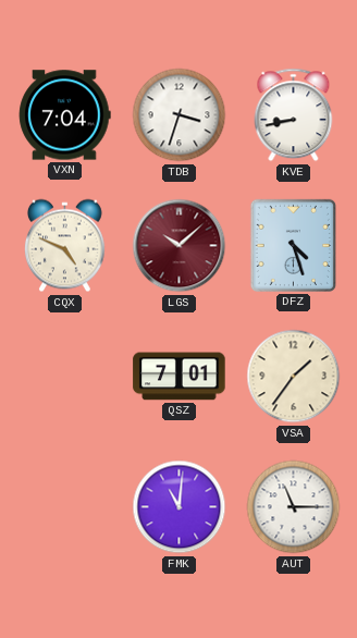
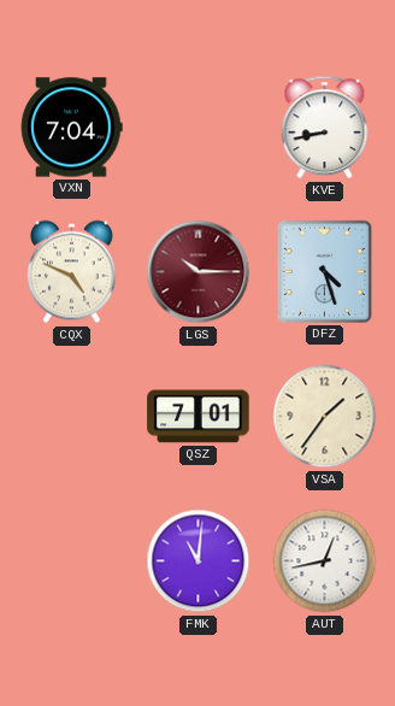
TDB: 3:33 -> none (180, 115)
LGS: 10:08 -> 10:15 (199, 272)
AUT: 11:15 -> 12:43 (325, 561)
